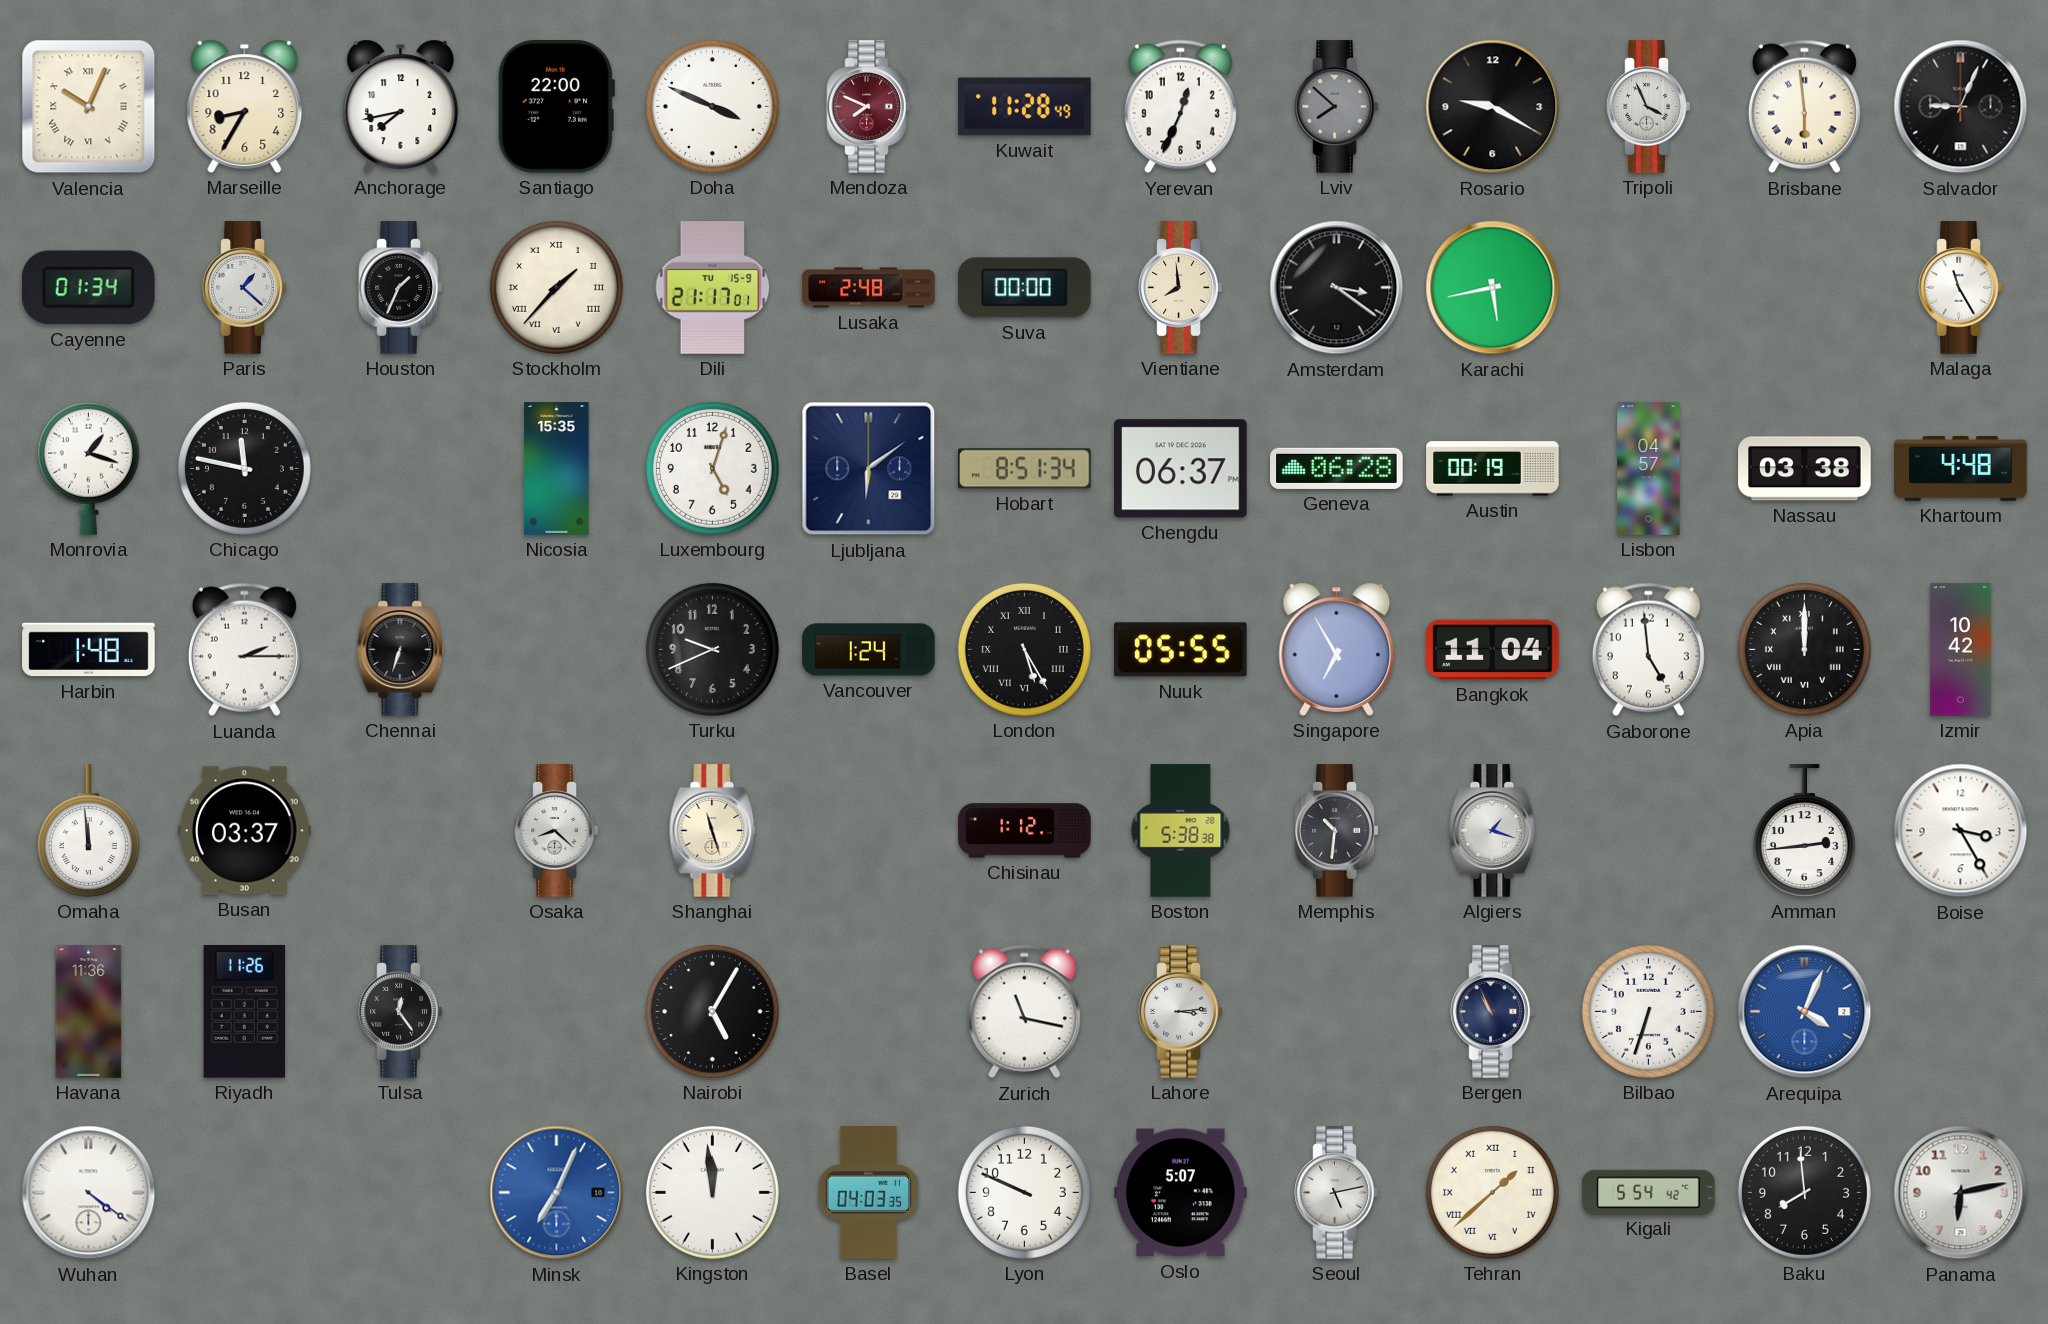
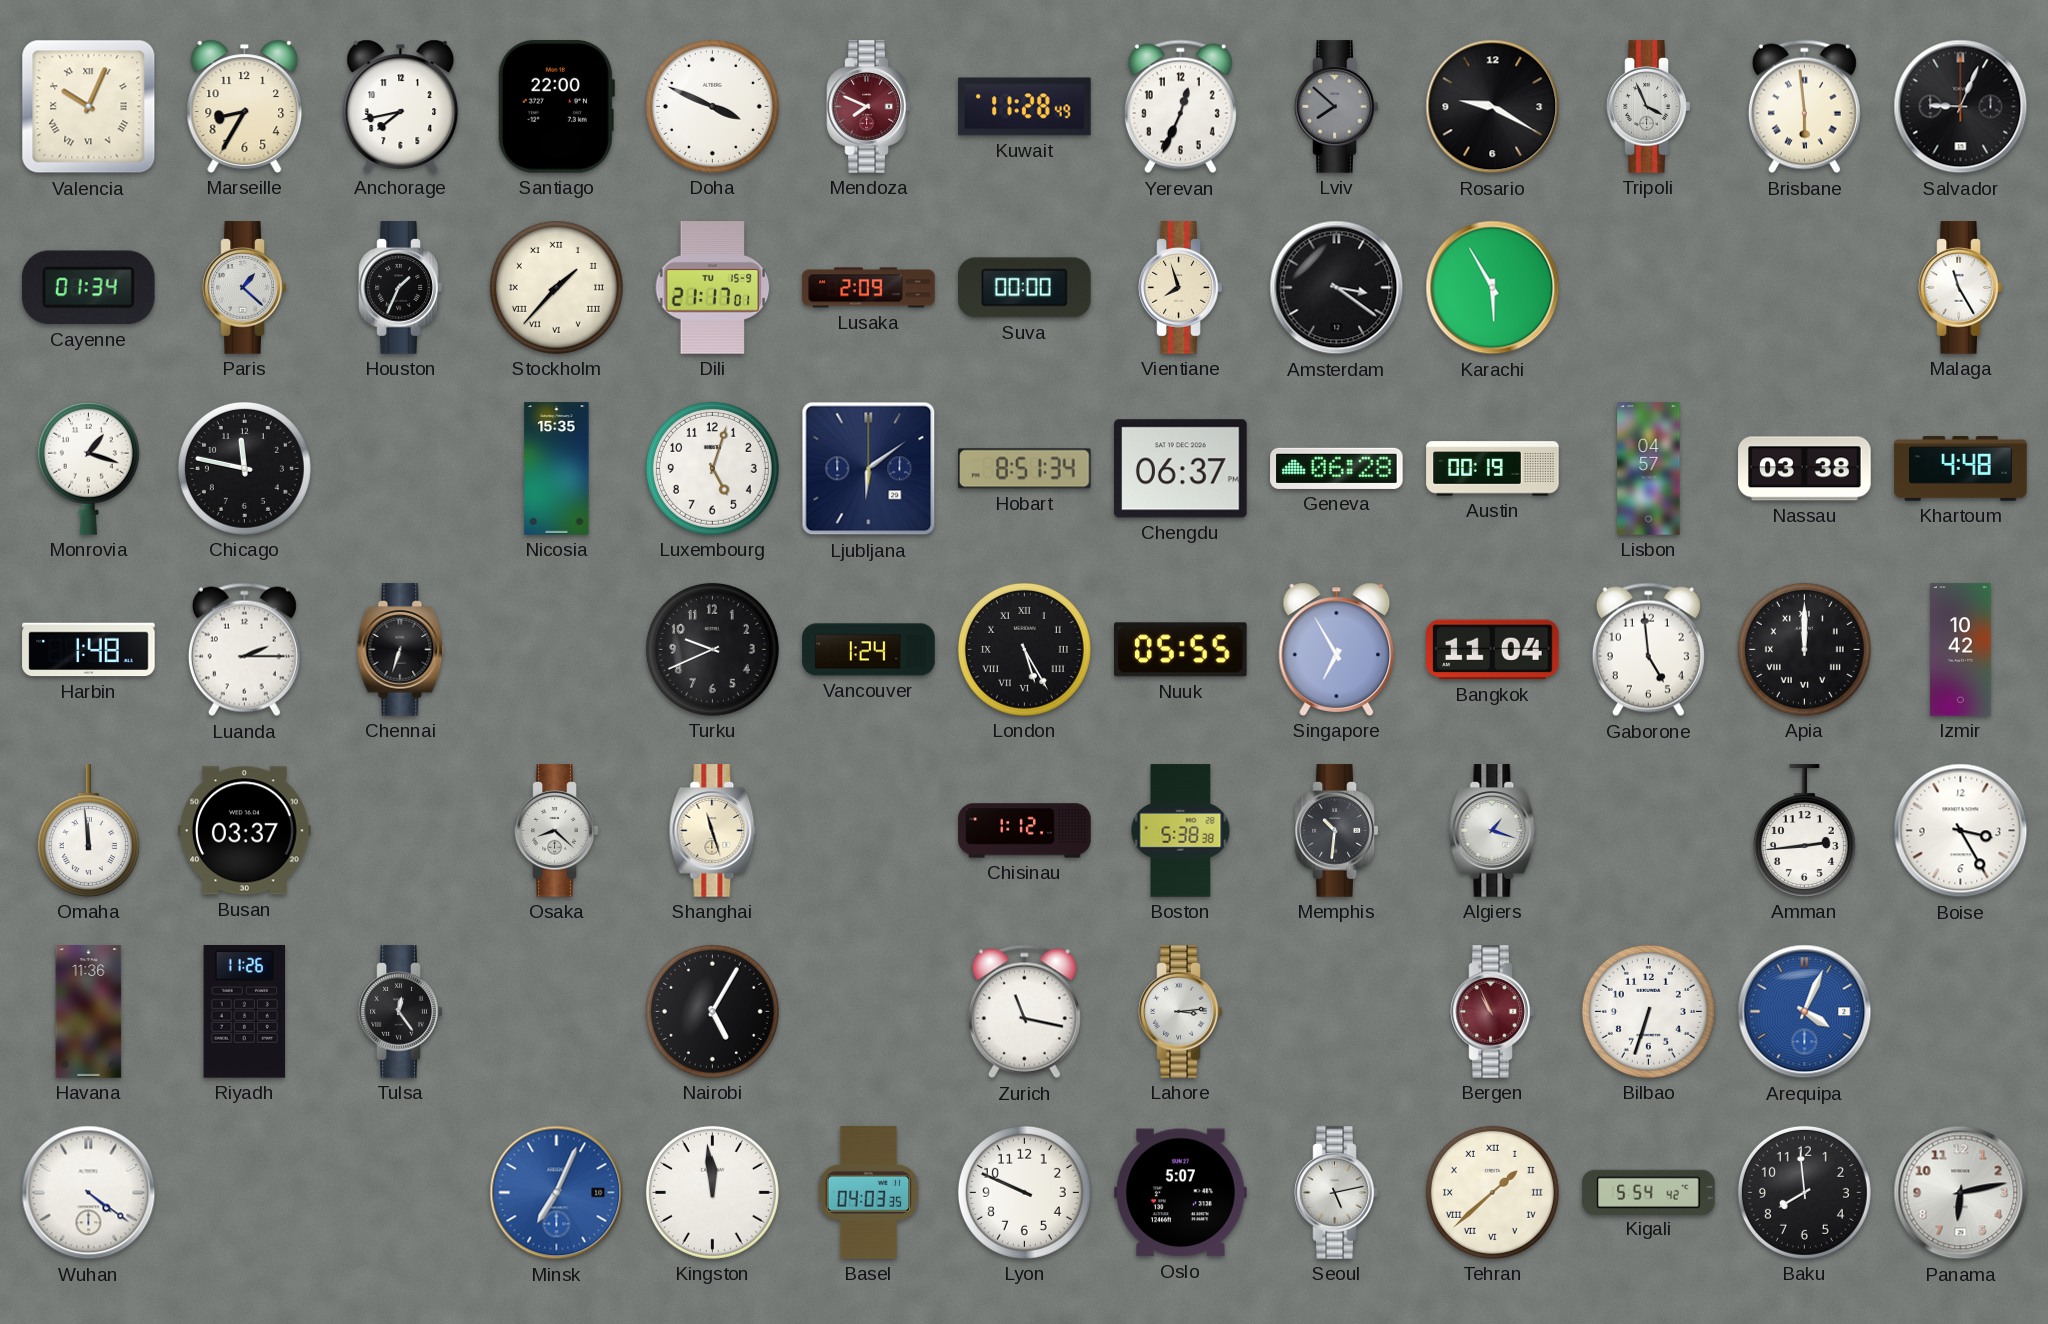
Lusaka: 2:48 -> 2:09 (869, 288)
Vientiane: 7:59 -> 7:57 (1181, 288)
Karachi: 5:43 -> 5:55 (1493, 288)
Bergen dial: navy -> burgundy (1493, 1012)
